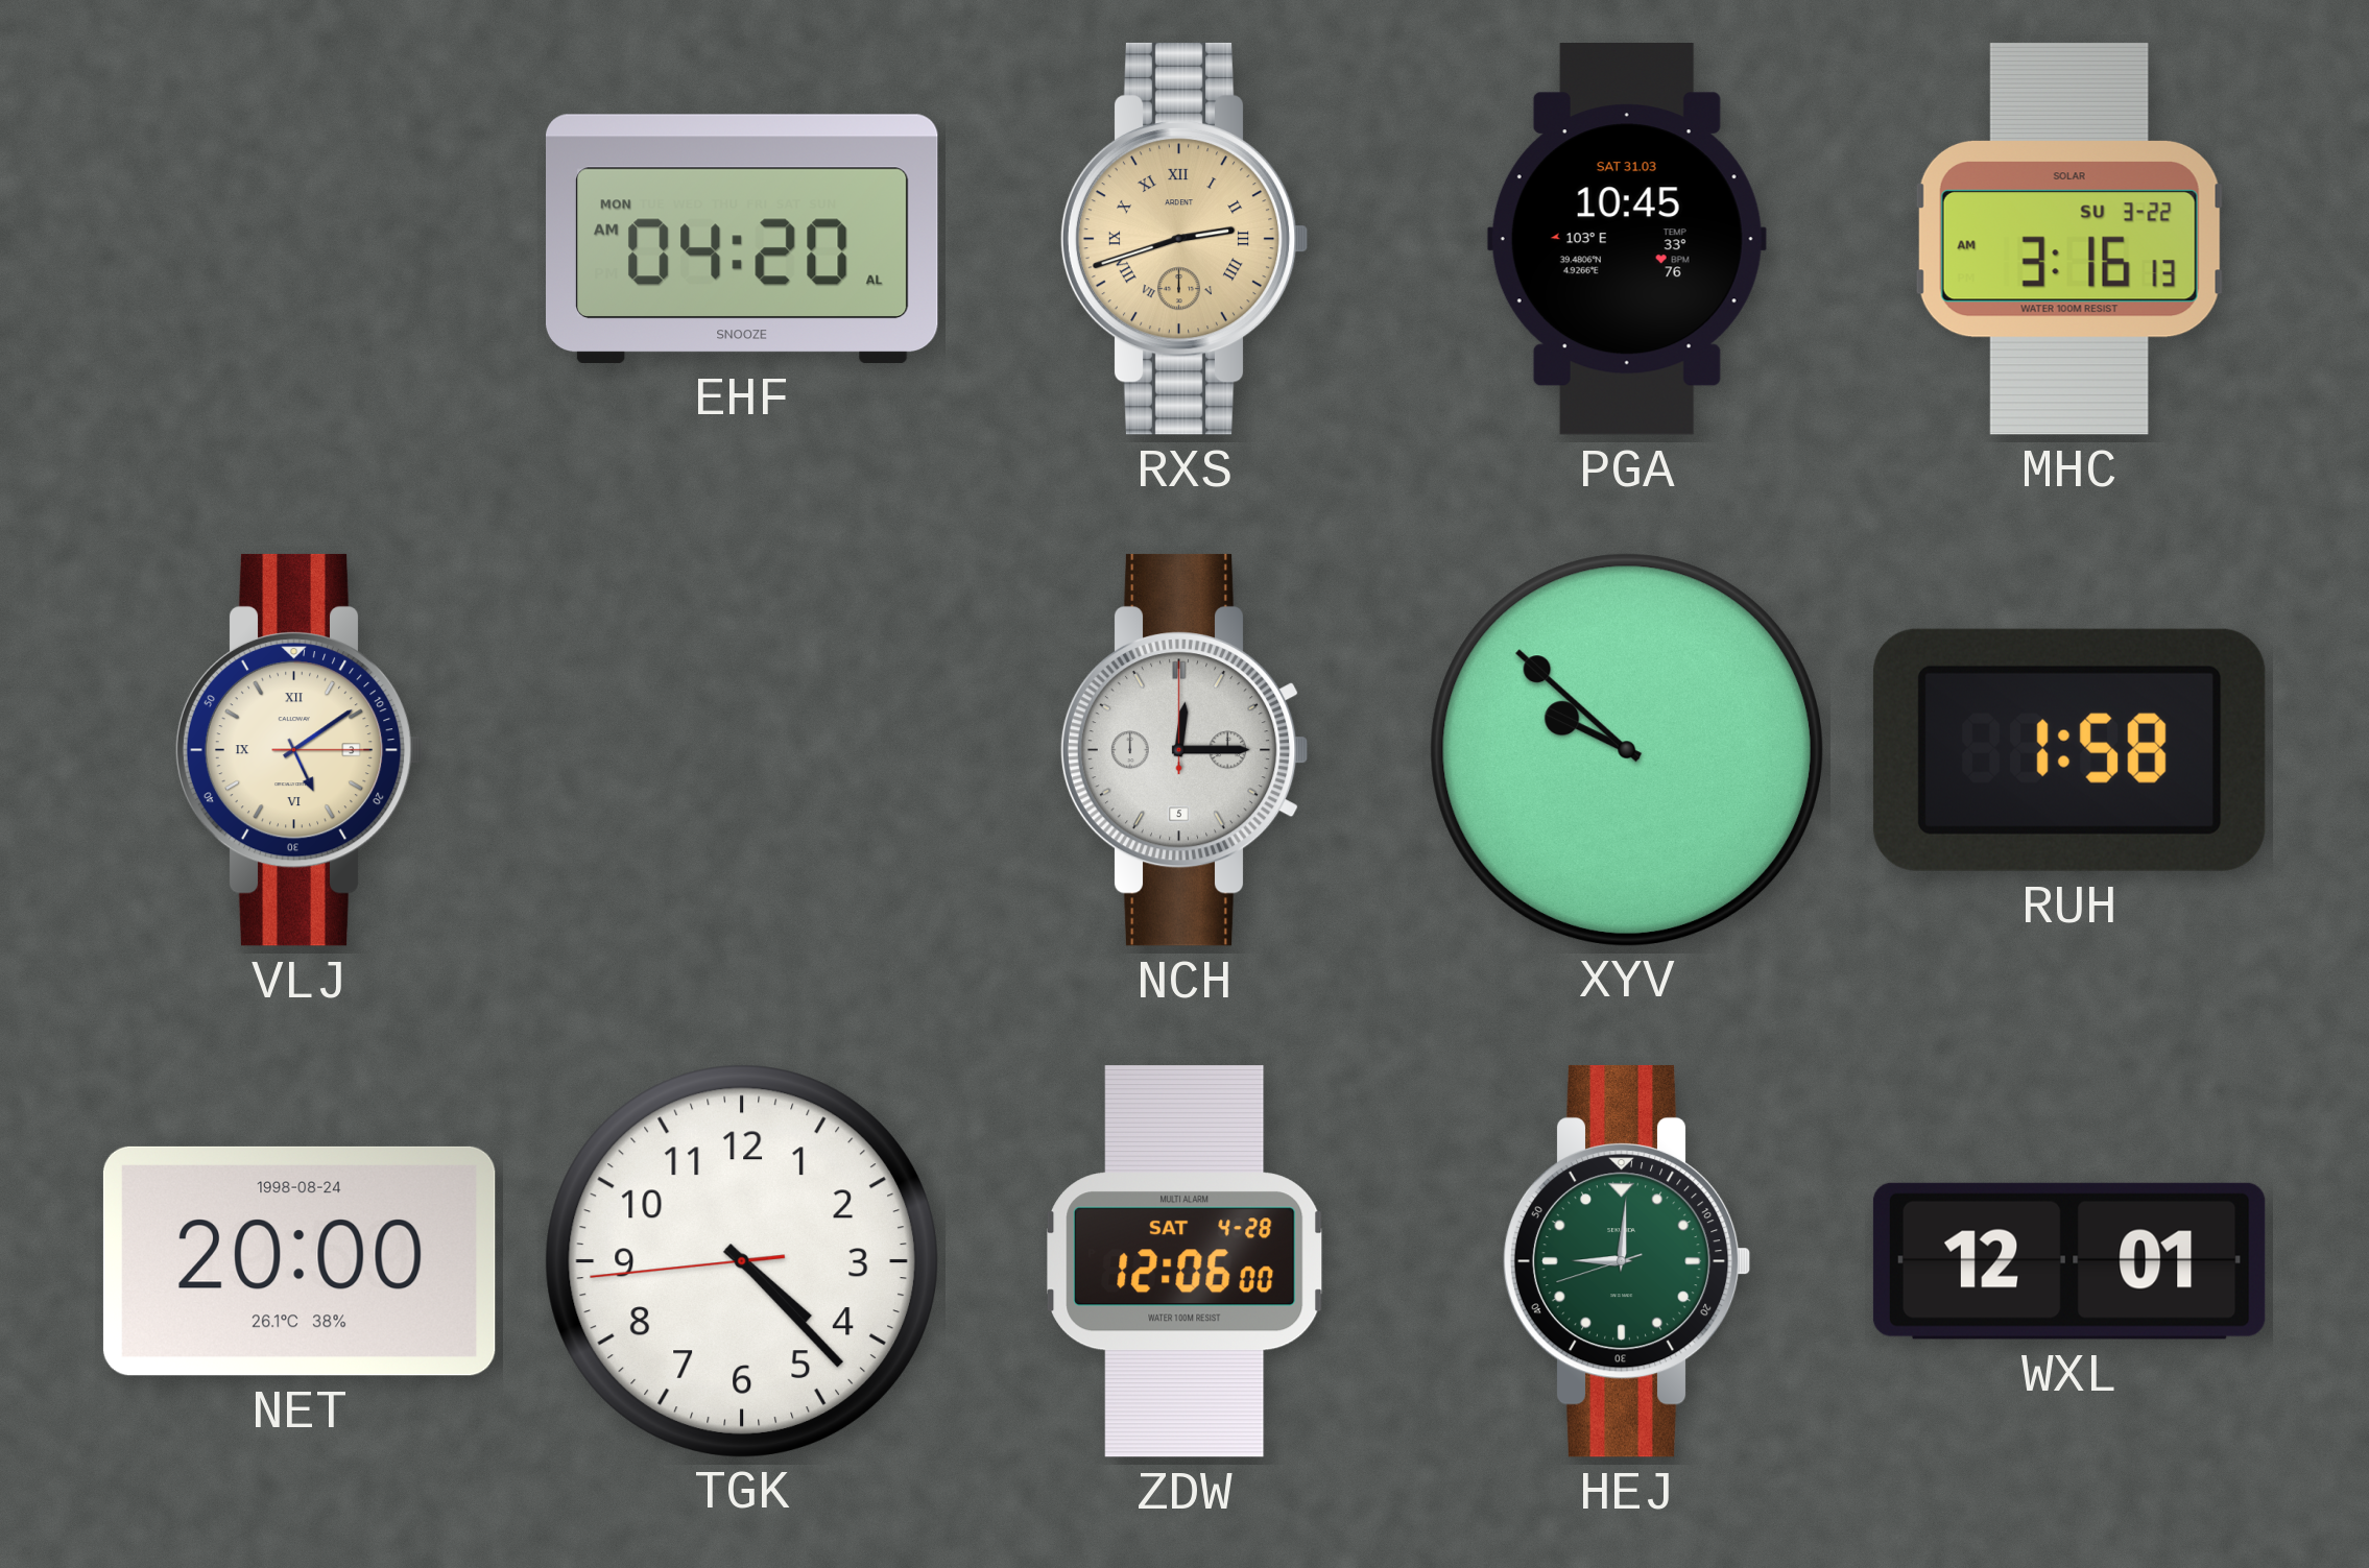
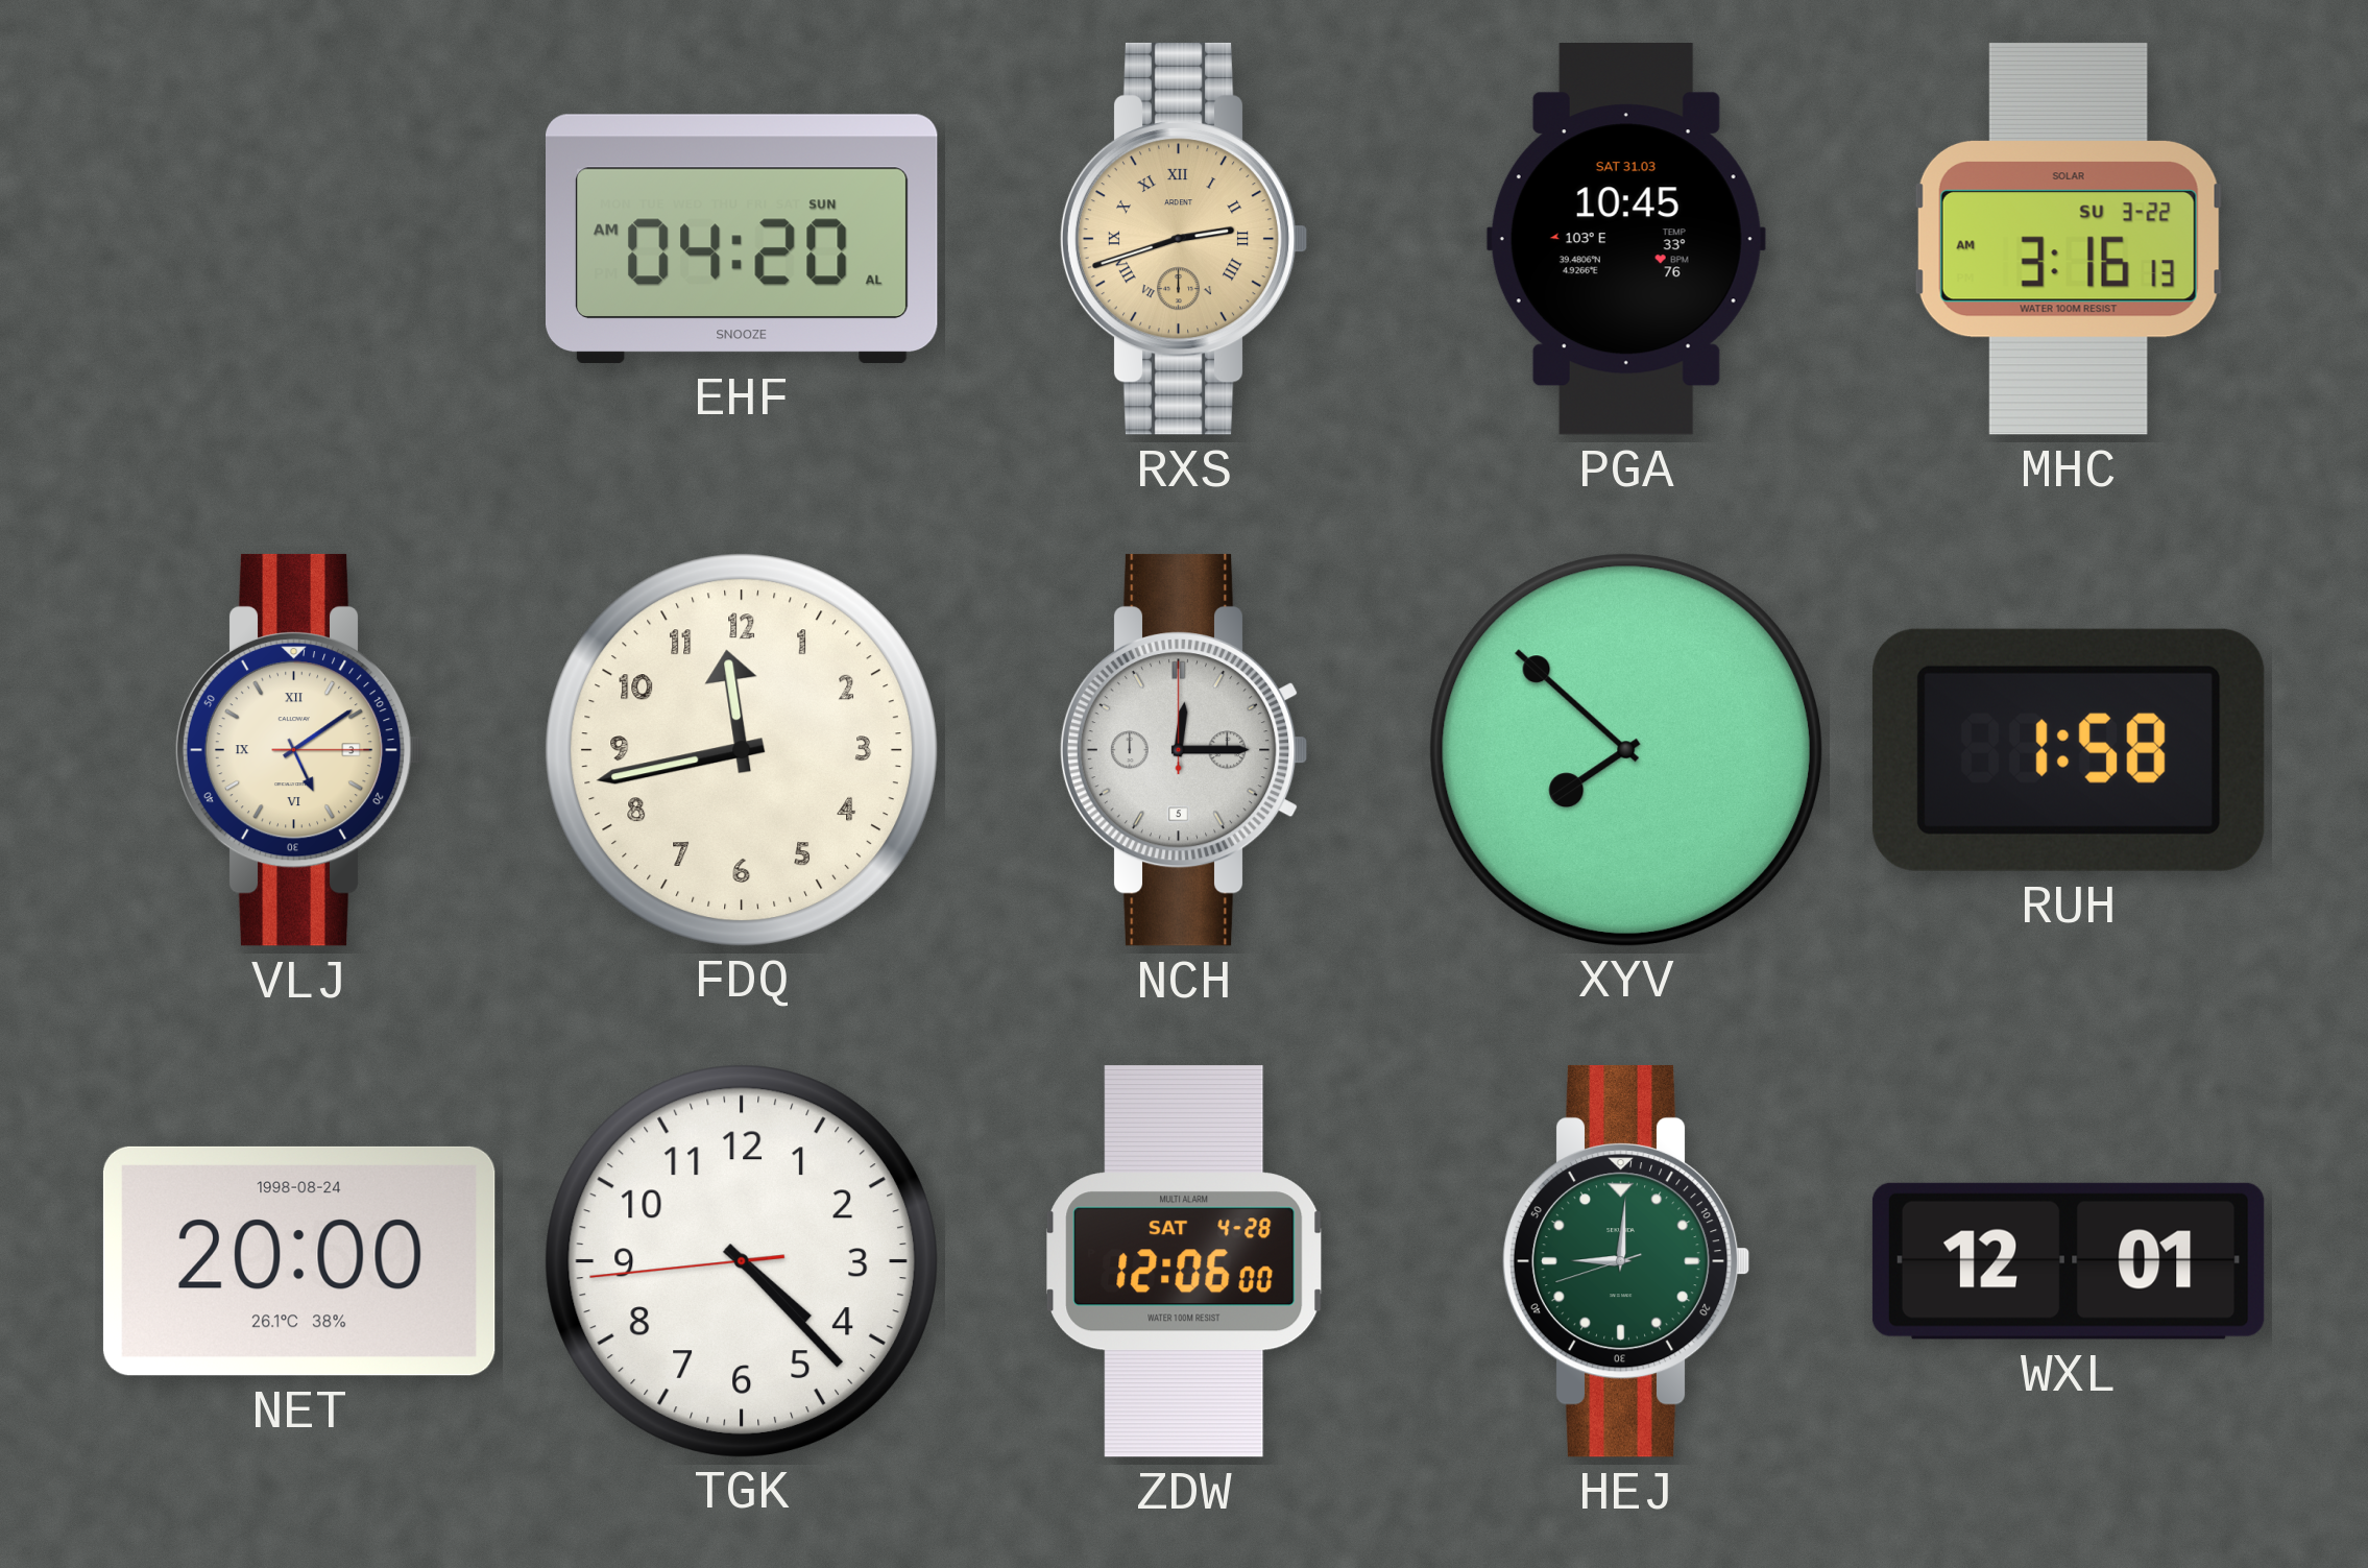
EHF date: MON -> SUN (743, 239)
FDQ: none -> 11:43 (741, 749)
XYV: 9:52 -> 7:52 (1625, 749)
